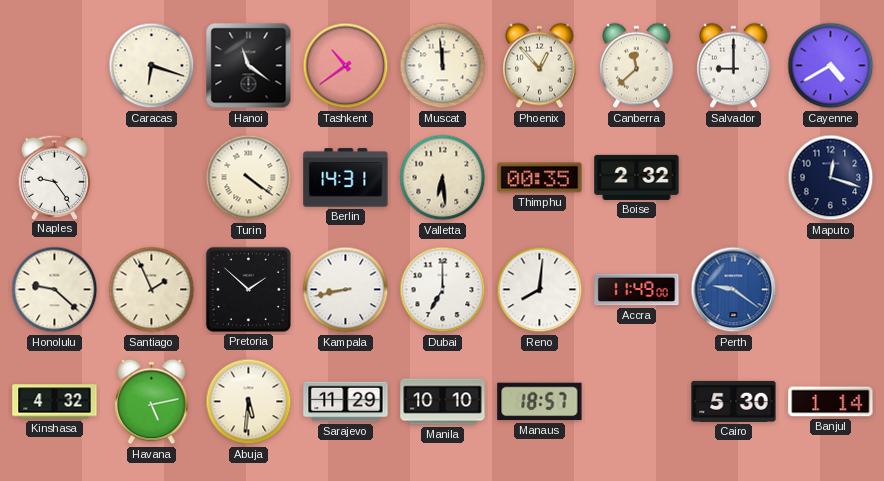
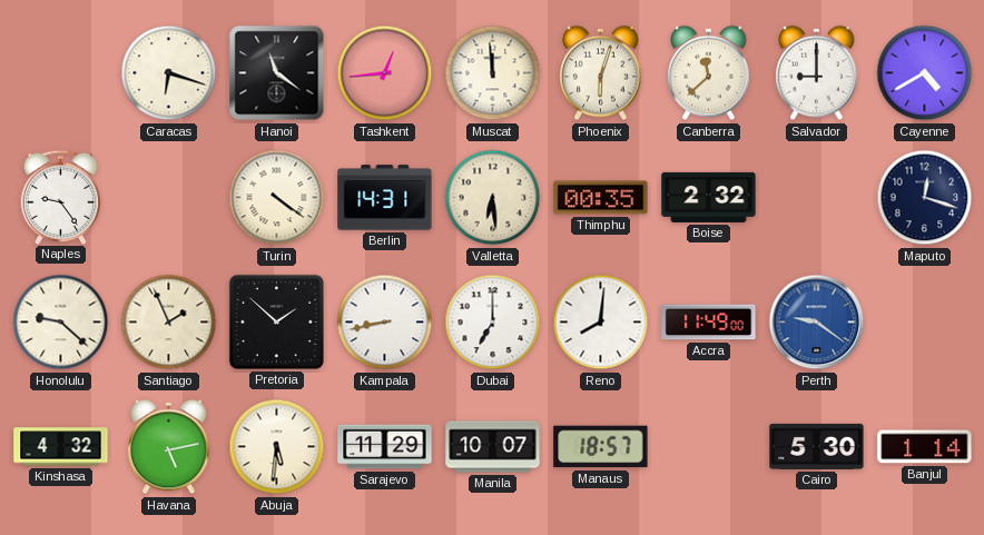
Tashkent: 10:39 -> 12:44 (385, 73)
Phoenix: 12:53 -> 6:03 (601, 73)
Manila: 10:10 -> 10:07 (493, 447)
